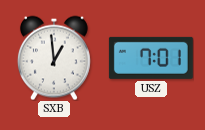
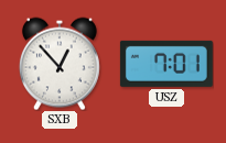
SXB: 12:59 -> 12:53 (60, 64)
